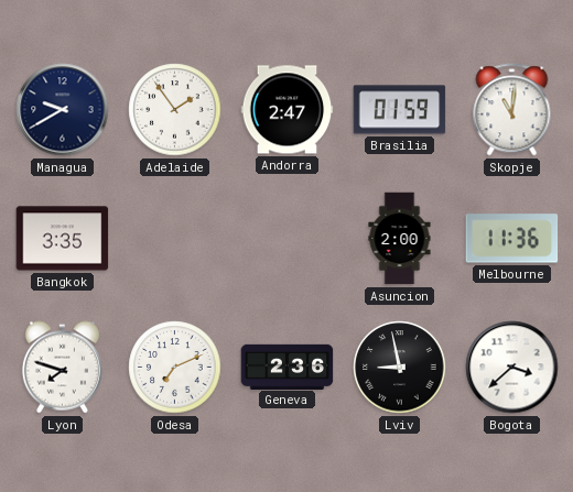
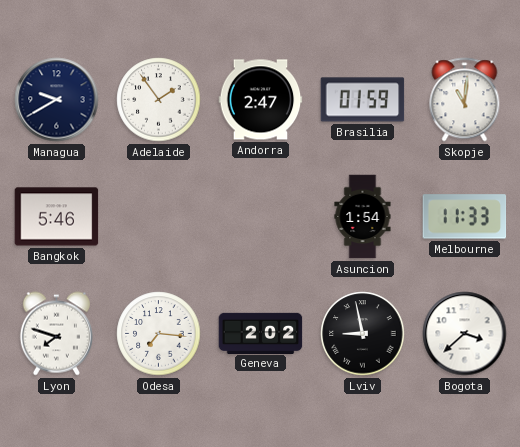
Bangkok: 3:35 -> 5:46 (57, 217)
Asuncion: 2:00 -> 1:54 (363, 217)
Melbourne: 11:36 -> 11:33 (465, 217)
Odesa: 7:11 -> 7:16 (159, 334)
Geneva: 2:36 -> 2:02 (261, 333)
